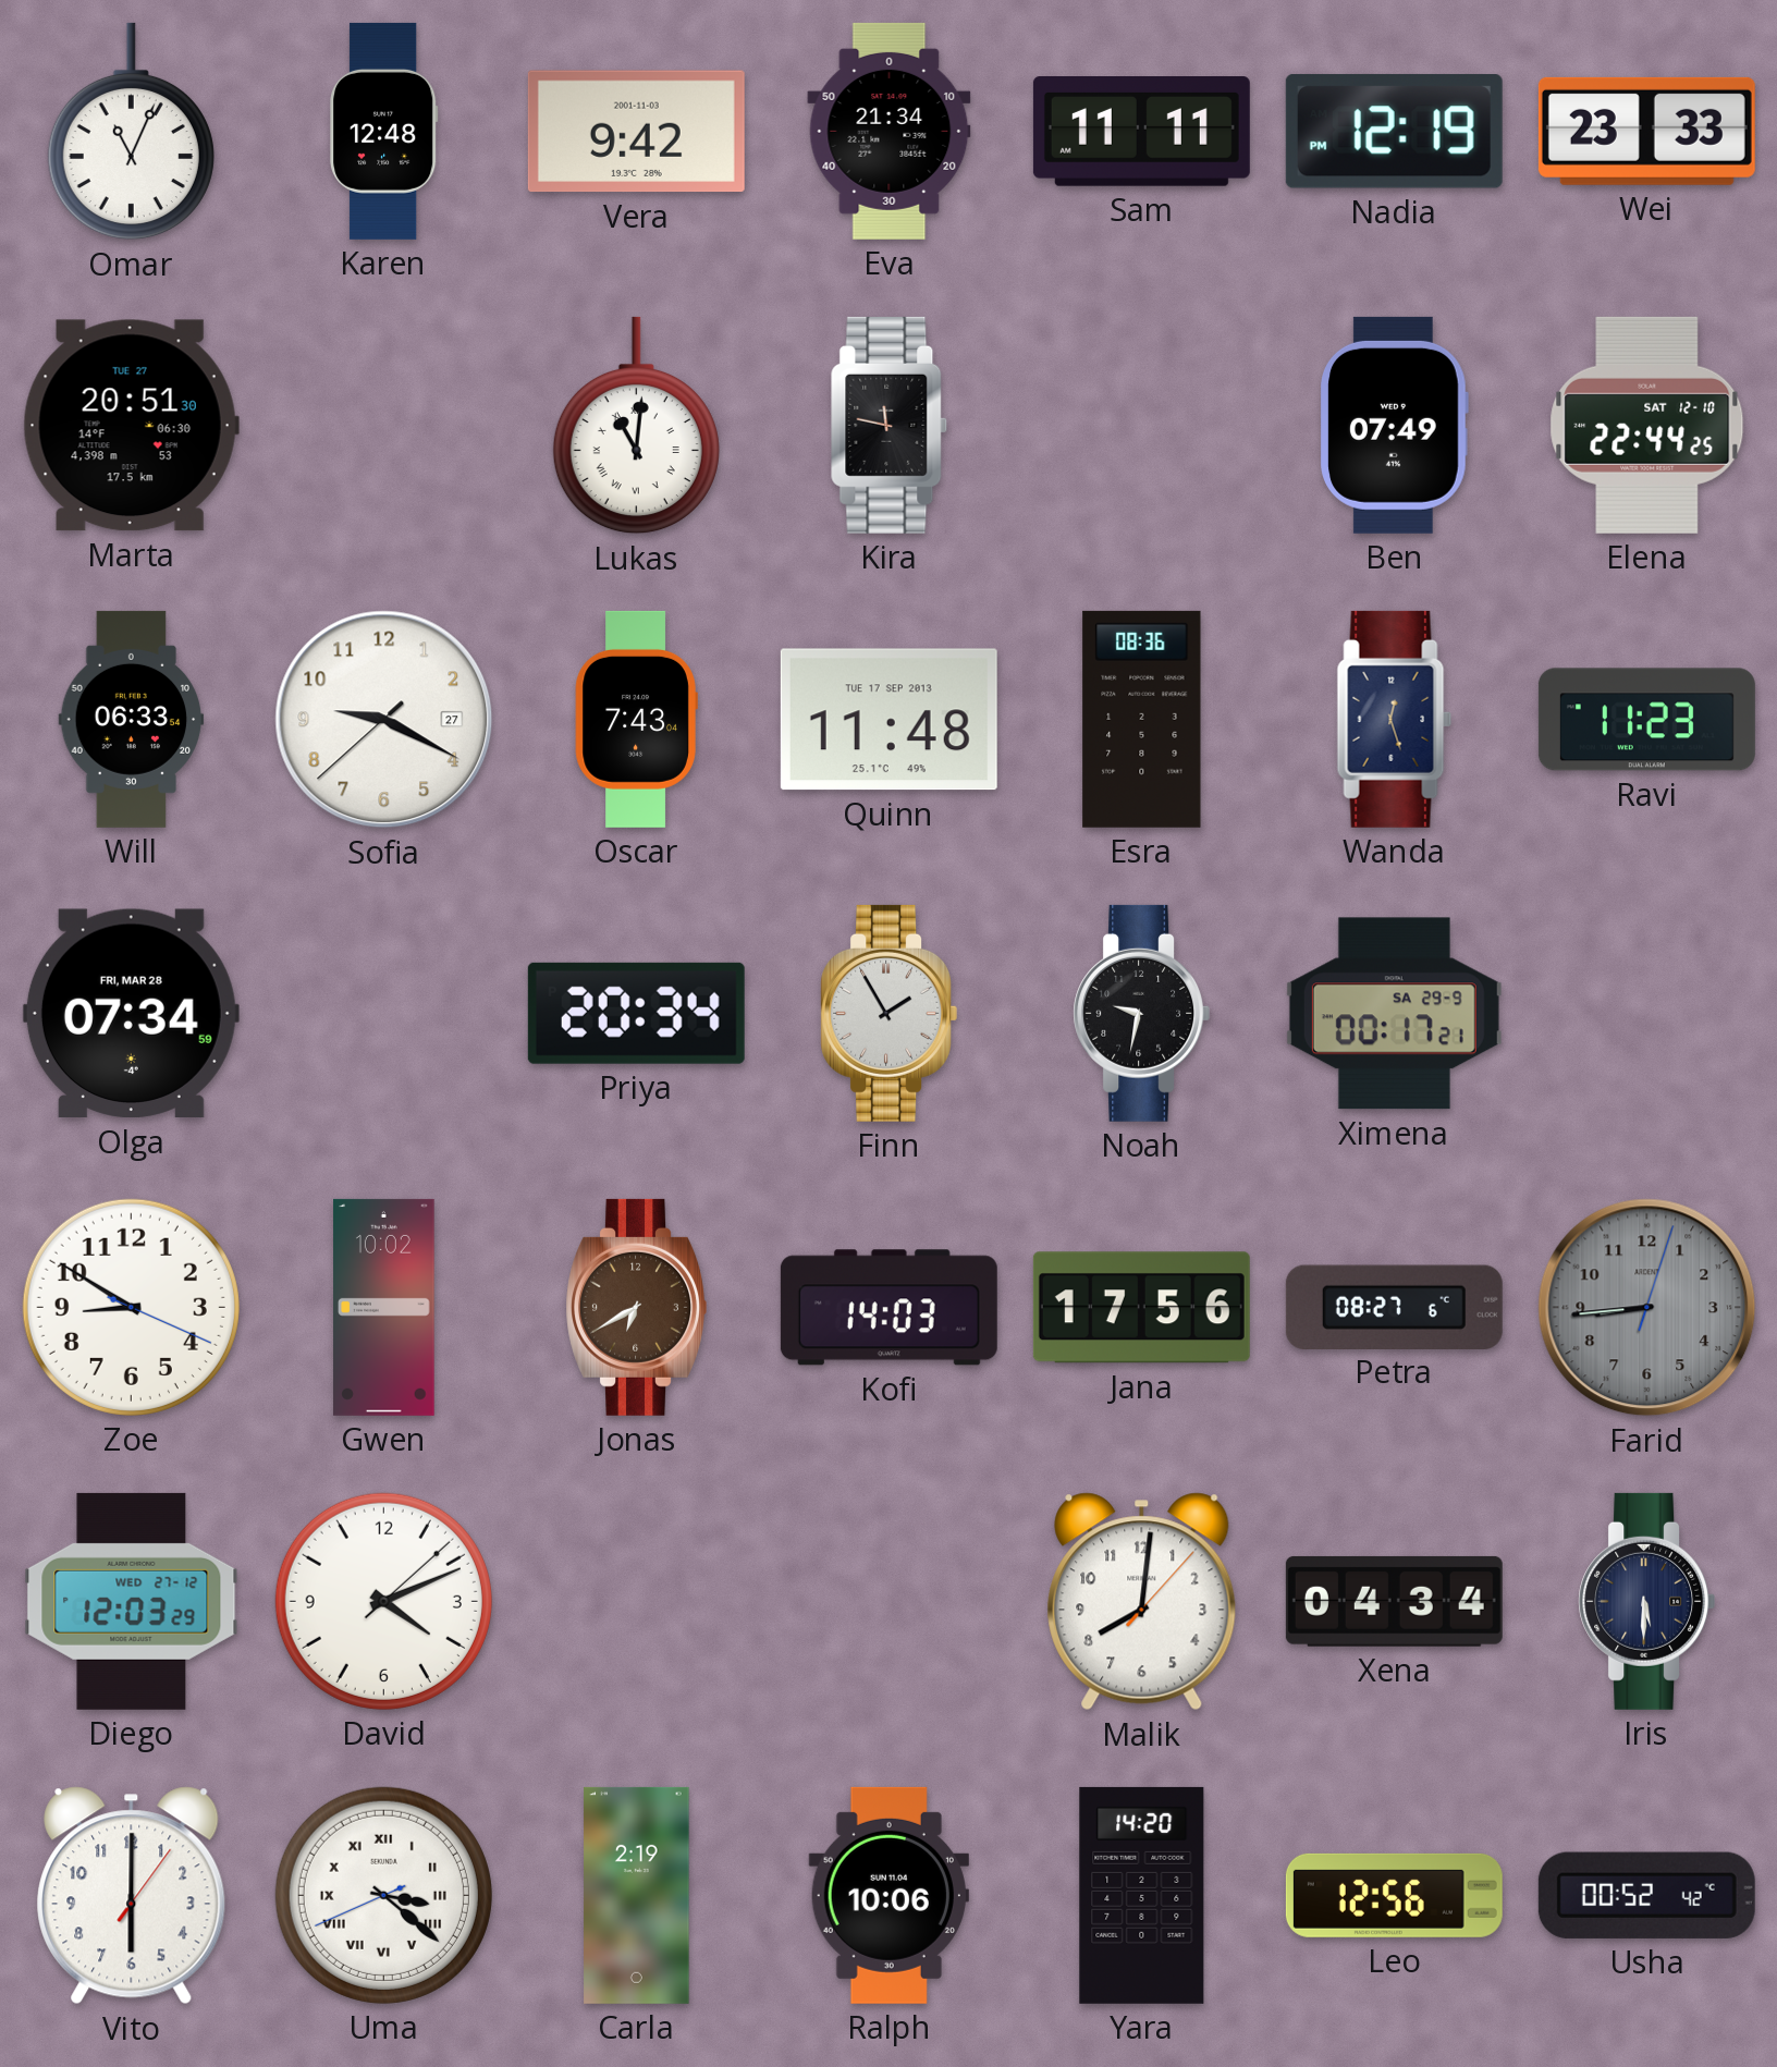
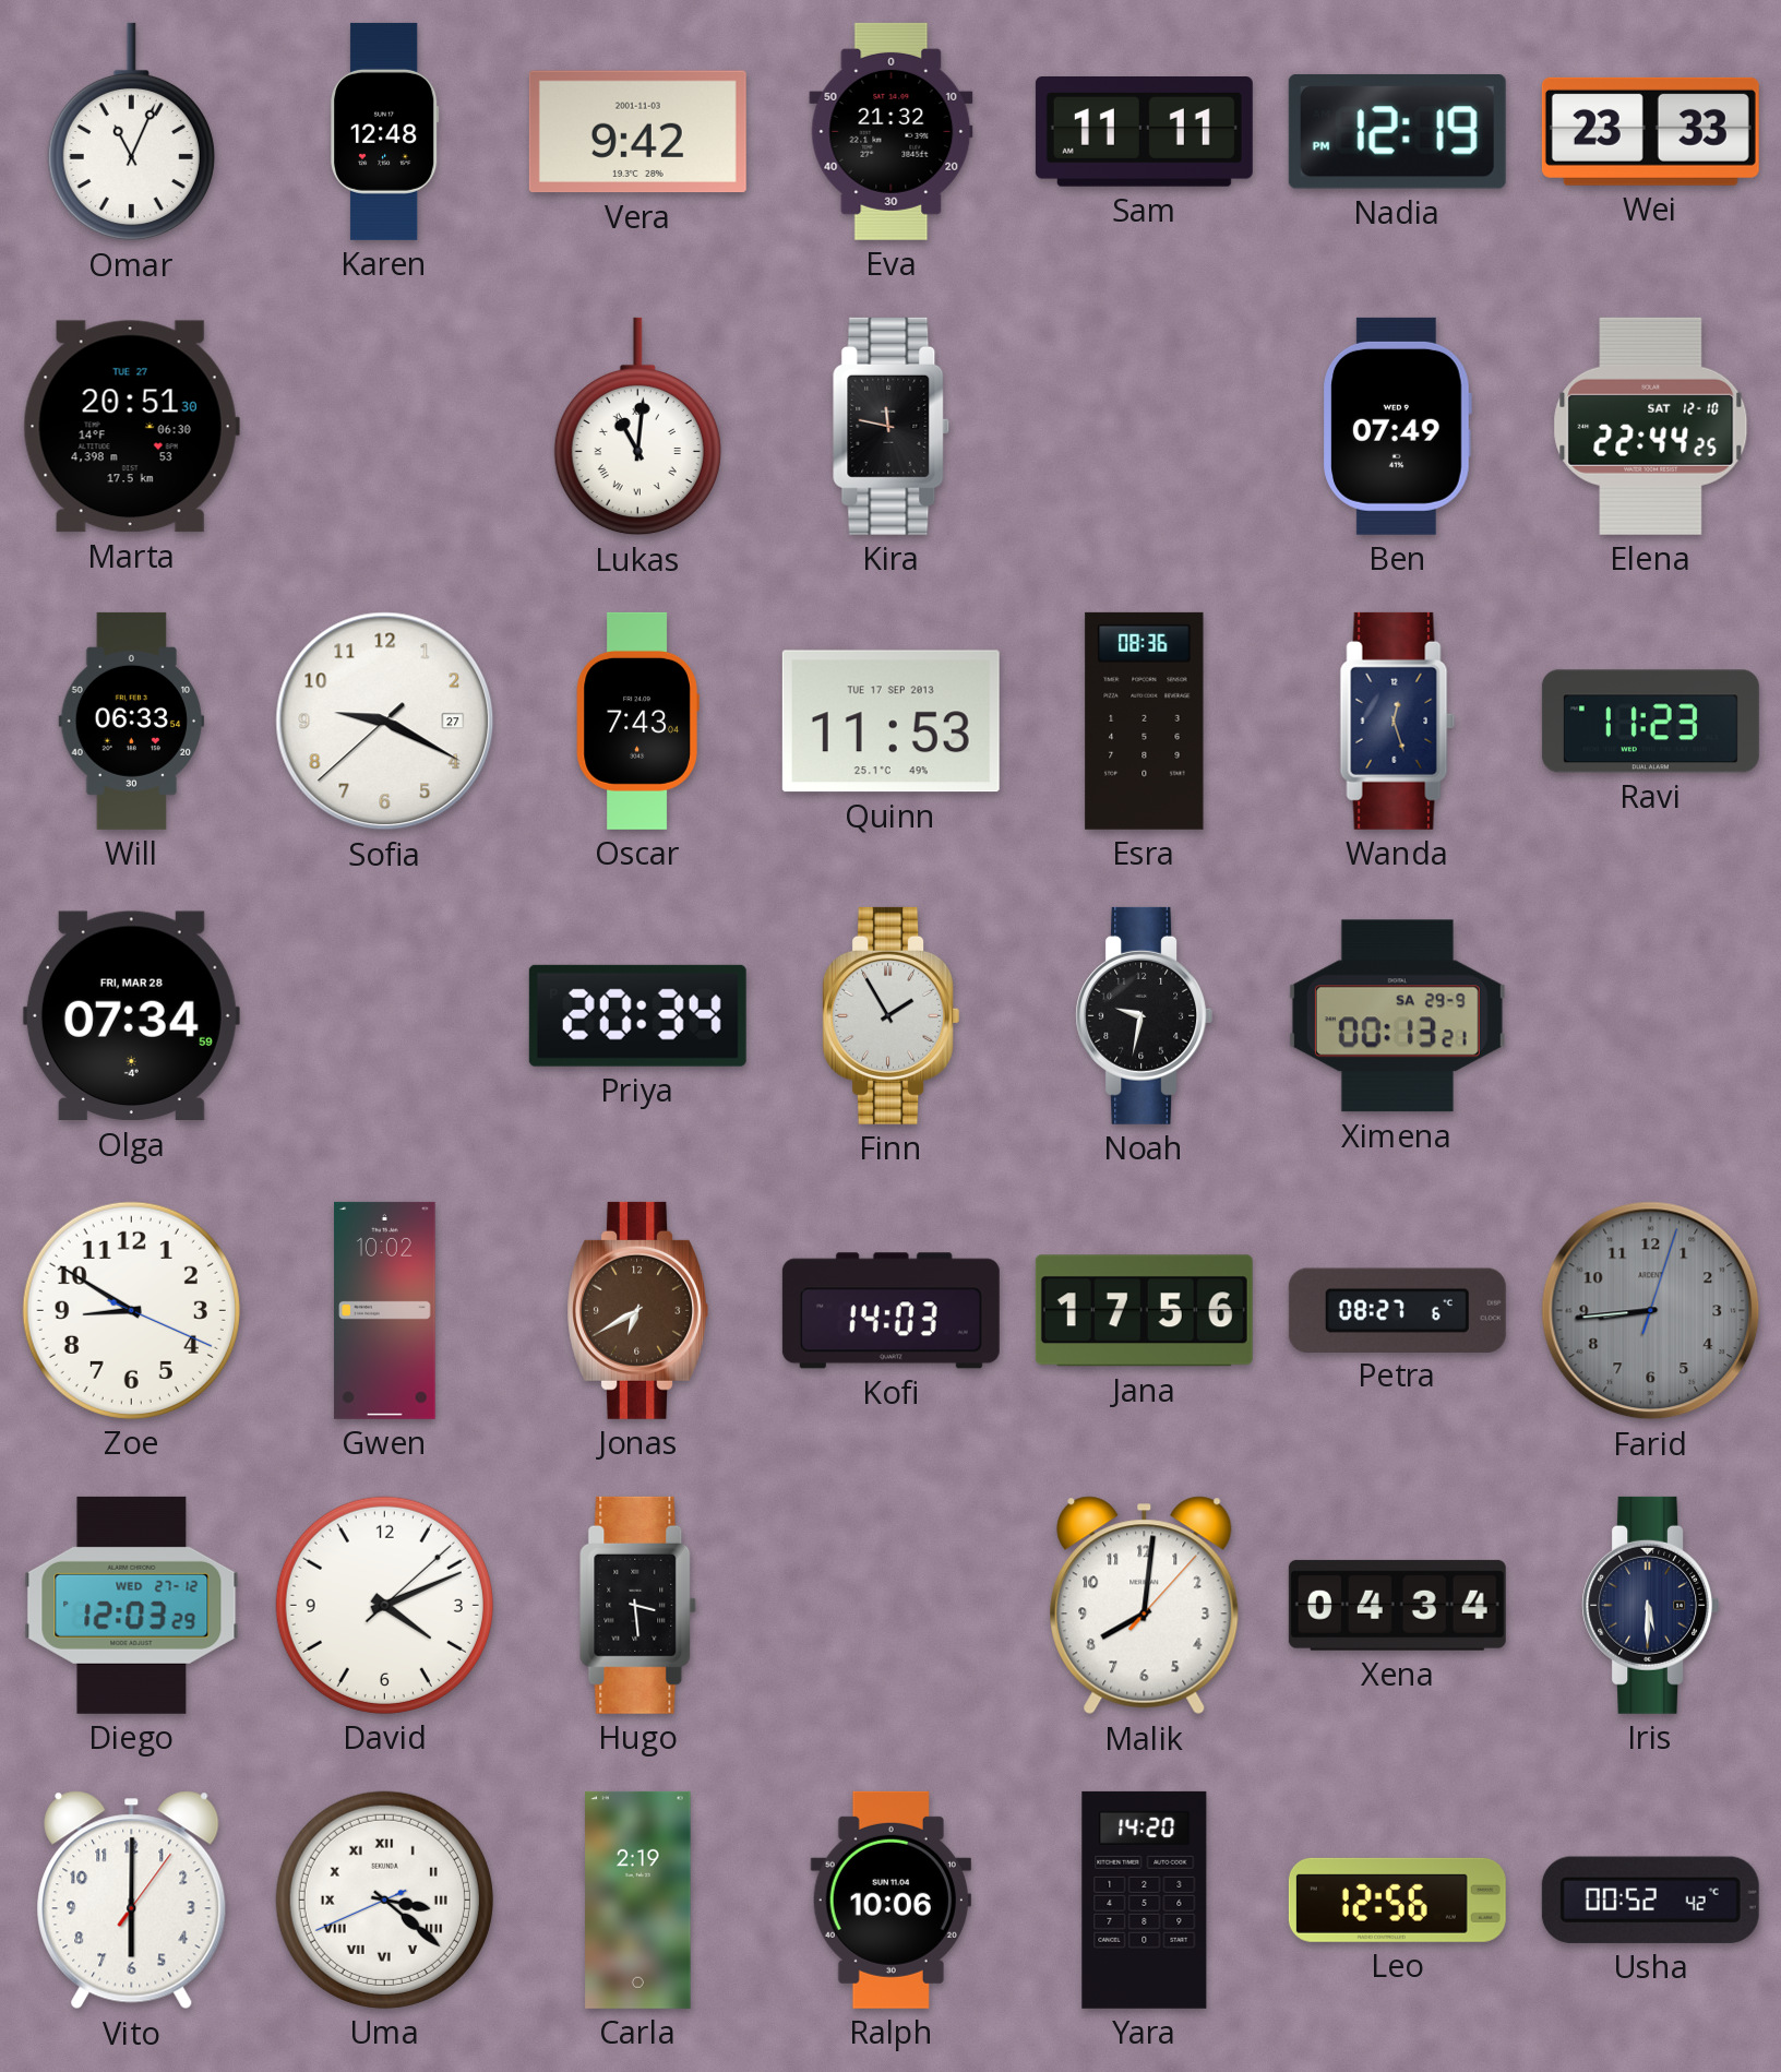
Eva: 21:34 -> 21:32 (892, 131)
Quinn: 11:48 -> 11:53 (890, 722)
Ximena: 00:17 -> 00:13 (1397, 1016)
Hugo: none -> 3:29 (638, 1605)
